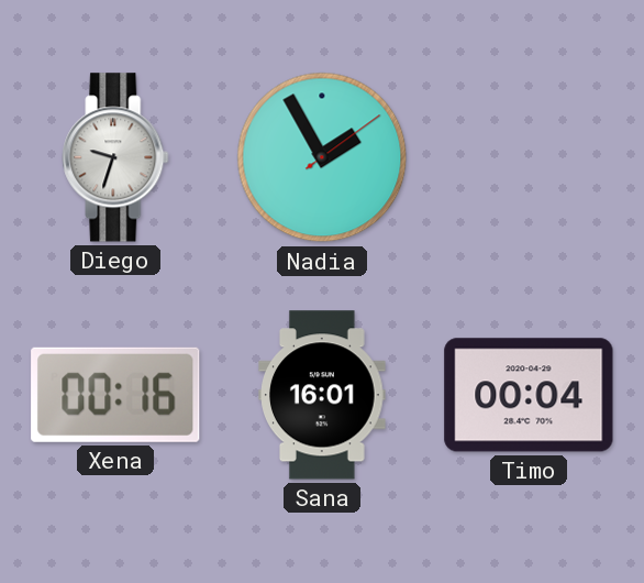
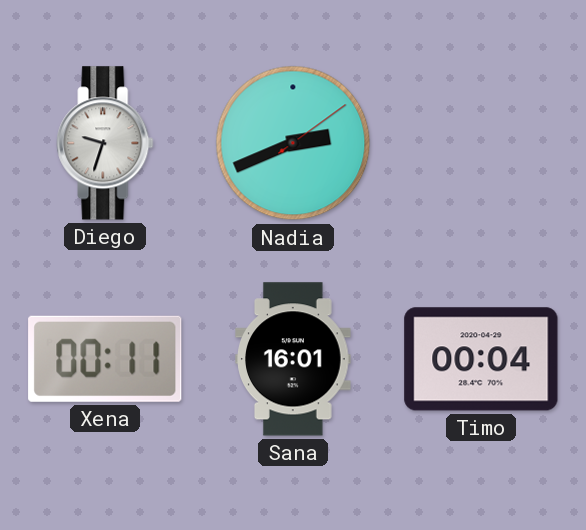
Nadia: 1:55 -> 2:41 (293, 143)
Xena: 00:16 -> 00:11 (105, 359)
